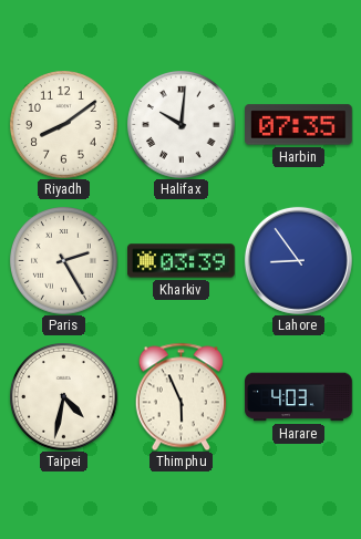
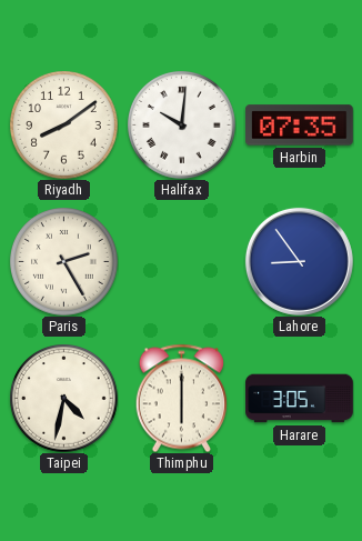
Kharkiv: 03:39 -> none (182, 261)
Thimphu: 5:56 -> 6:00 (181, 398)
Harare: 4:03 -> 3:05 (300, 399)
